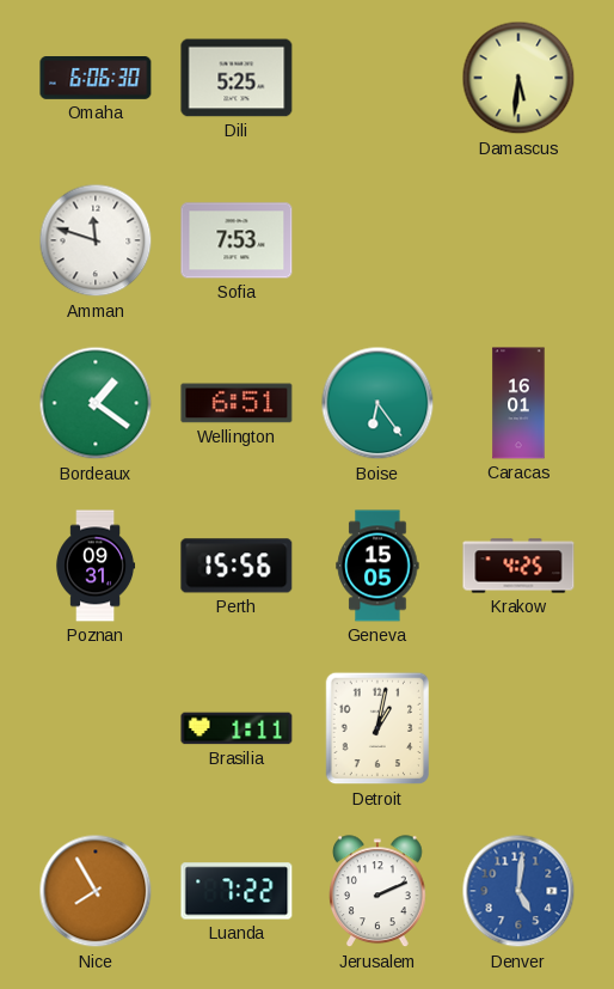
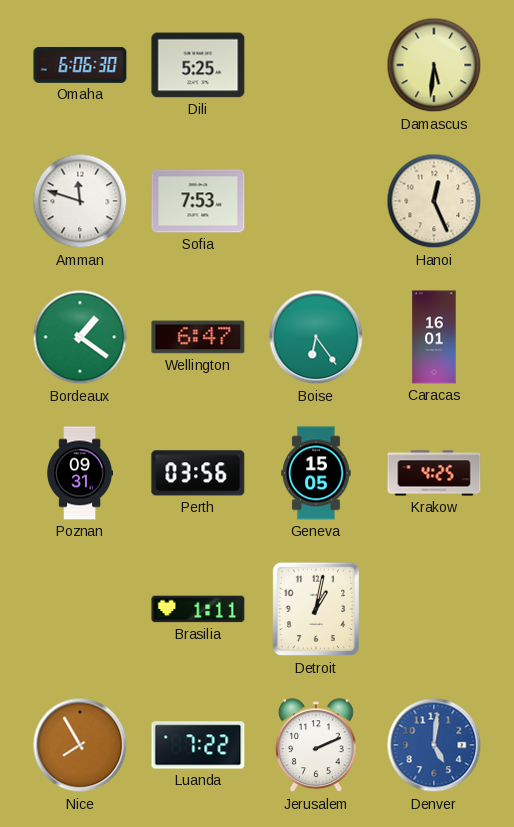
Hanoi: none -> 12:26 (434, 201)
Wellington: 6:51 -> 6:47 (198, 337)
Perth: 15:56 -> 03:56 (198, 473)
